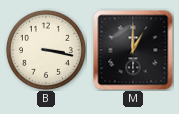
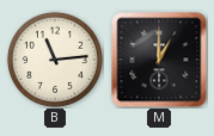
B: 3:17 -> 11:14 (55, 60)
